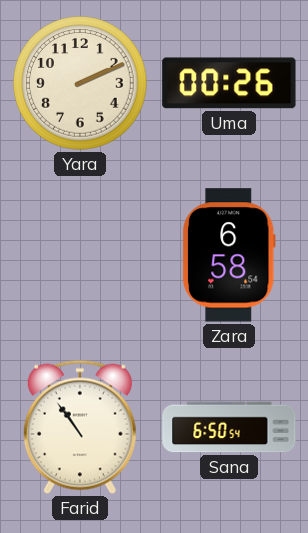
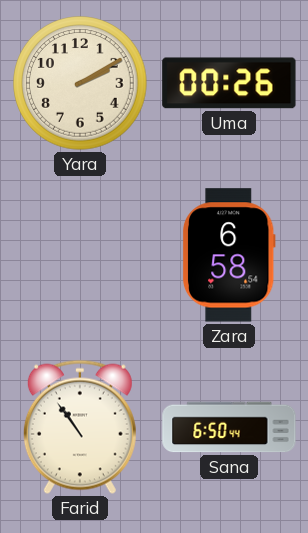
Yara: 2:11 -> 2:10 (80, 83)
Sana: 6:50:54 -> 6:50:44 (229, 427)
